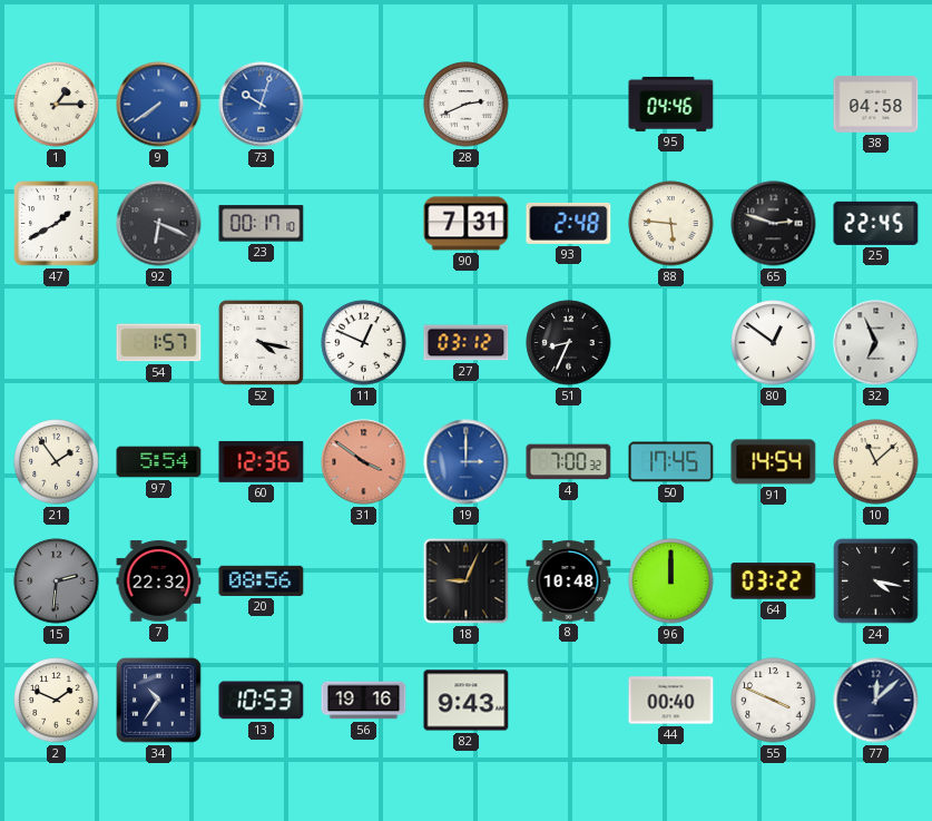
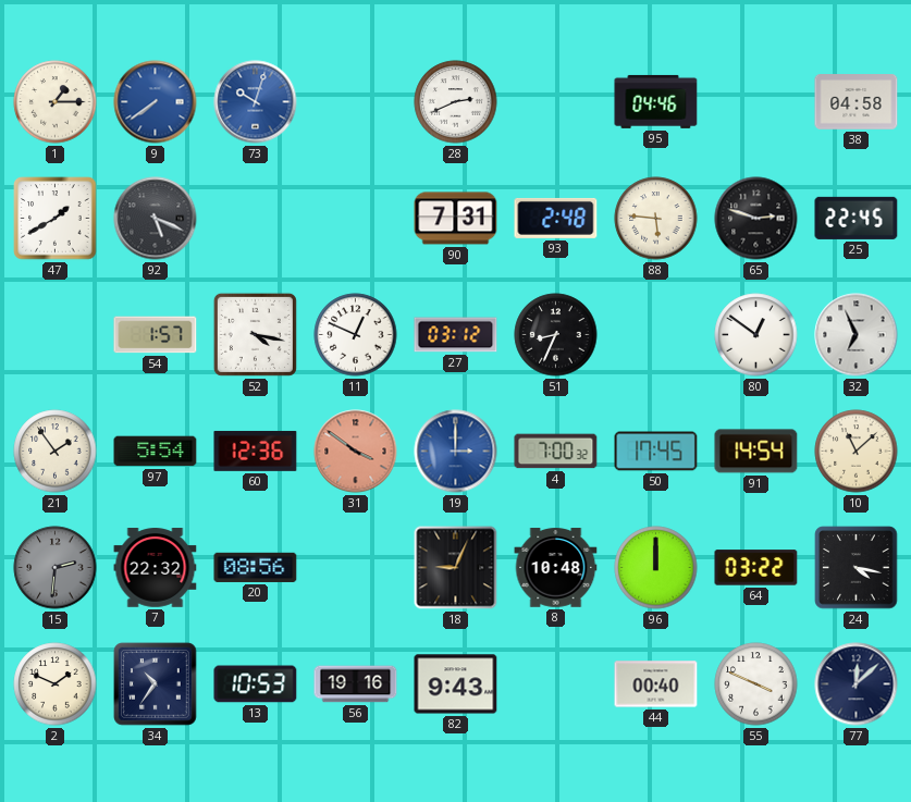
92: 6:19 -> 5:19 (156, 219)
23: 00:17 -> none (262, 224)
